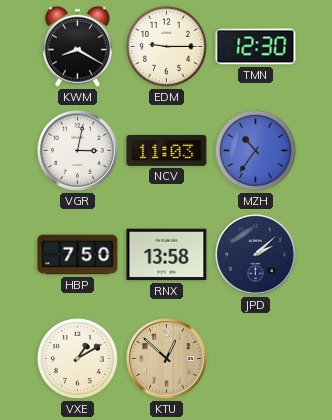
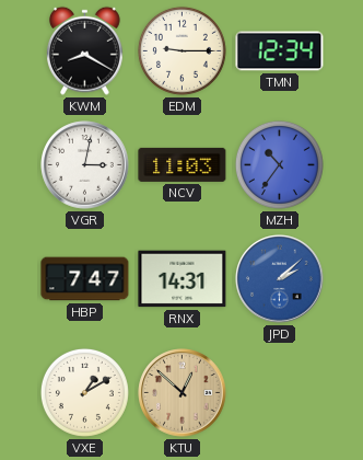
TMN: 12:30 -> 12:34 (280, 51)
HBP: 7:50 -> 7:47 (85, 279)
RNX: 13:58 -> 14:31 (183, 279)
JPD dial: navy -> blue (280, 279)
